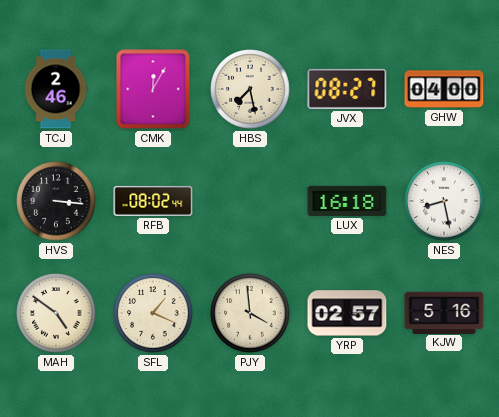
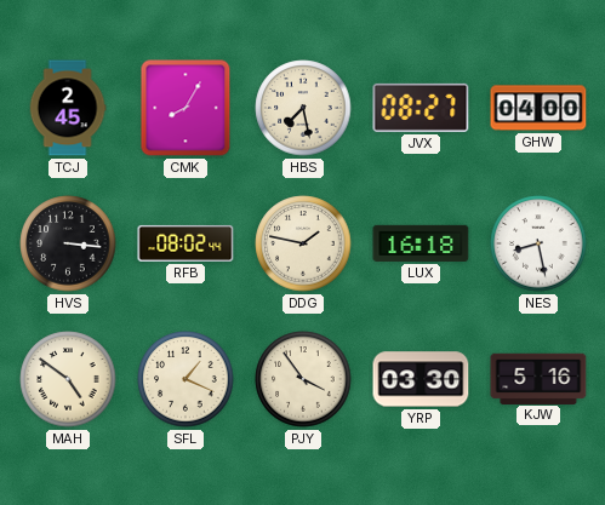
TCJ: 2:46 -> 2:45 (68, 108)
CMK: 12:05 -> 8:05 (186, 108)
DDG: none -> 1:47 (303, 243)
PJY: 3:59 -> 3:54 (303, 379)
YRP: 02:57 -> 03:30 (421, 379)
